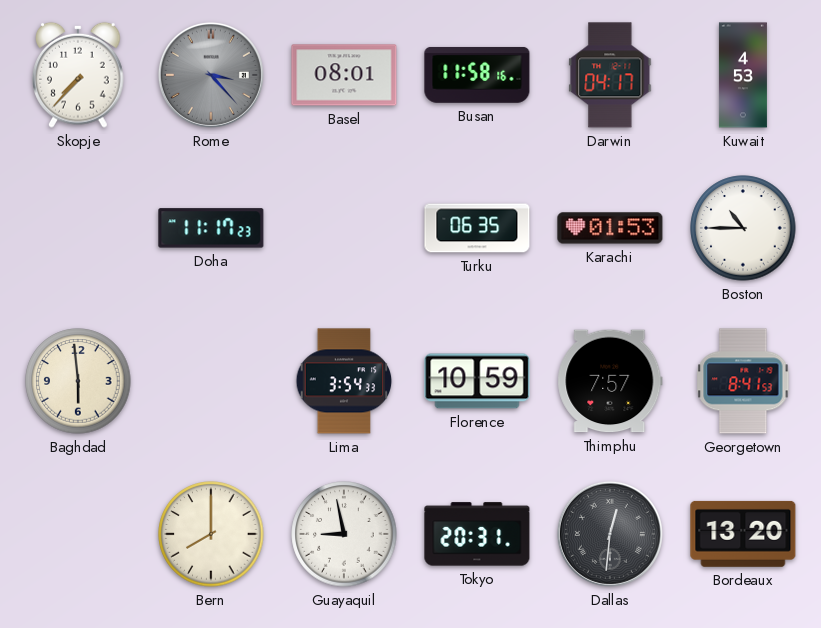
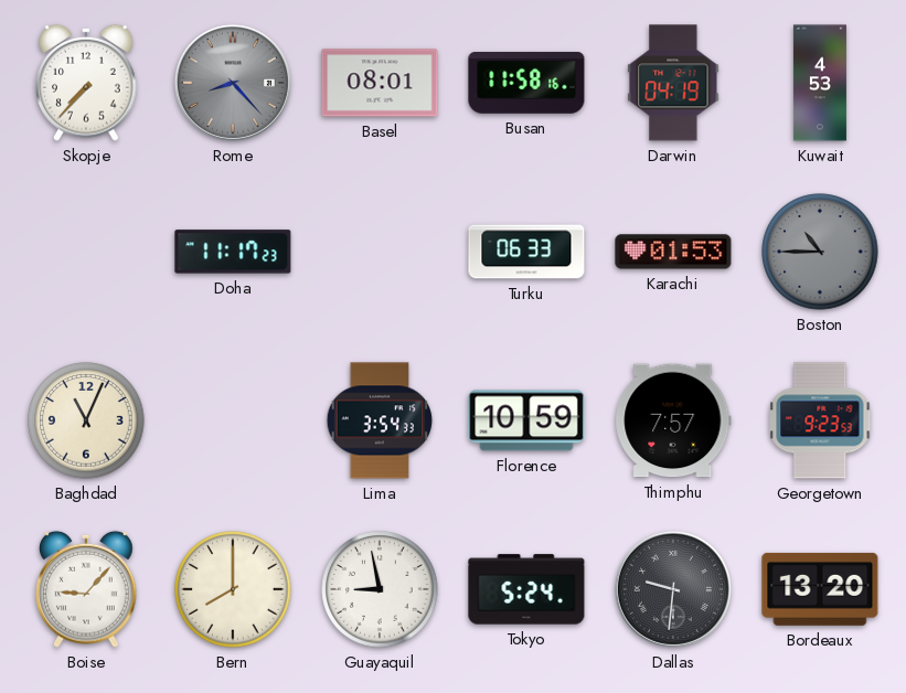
Rome: 3:23 -> 8:23 (233, 83)
Darwin: 04:17 -> 04:19 (673, 83)
Turku: 06:35 -> 06:33 (526, 252)
Boston dial: white -> grey (820, 252)
Baghdad: 5:59 -> 11:04 (86, 420)
Georgetown: 8:41 -> 9:23 (820, 420)
Boise: none -> 9:07 (86, 589)
Tokyo: 20:31 -> 5:24 (526, 589)
Dallas: 12:31 -> 9:31 (673, 589)
